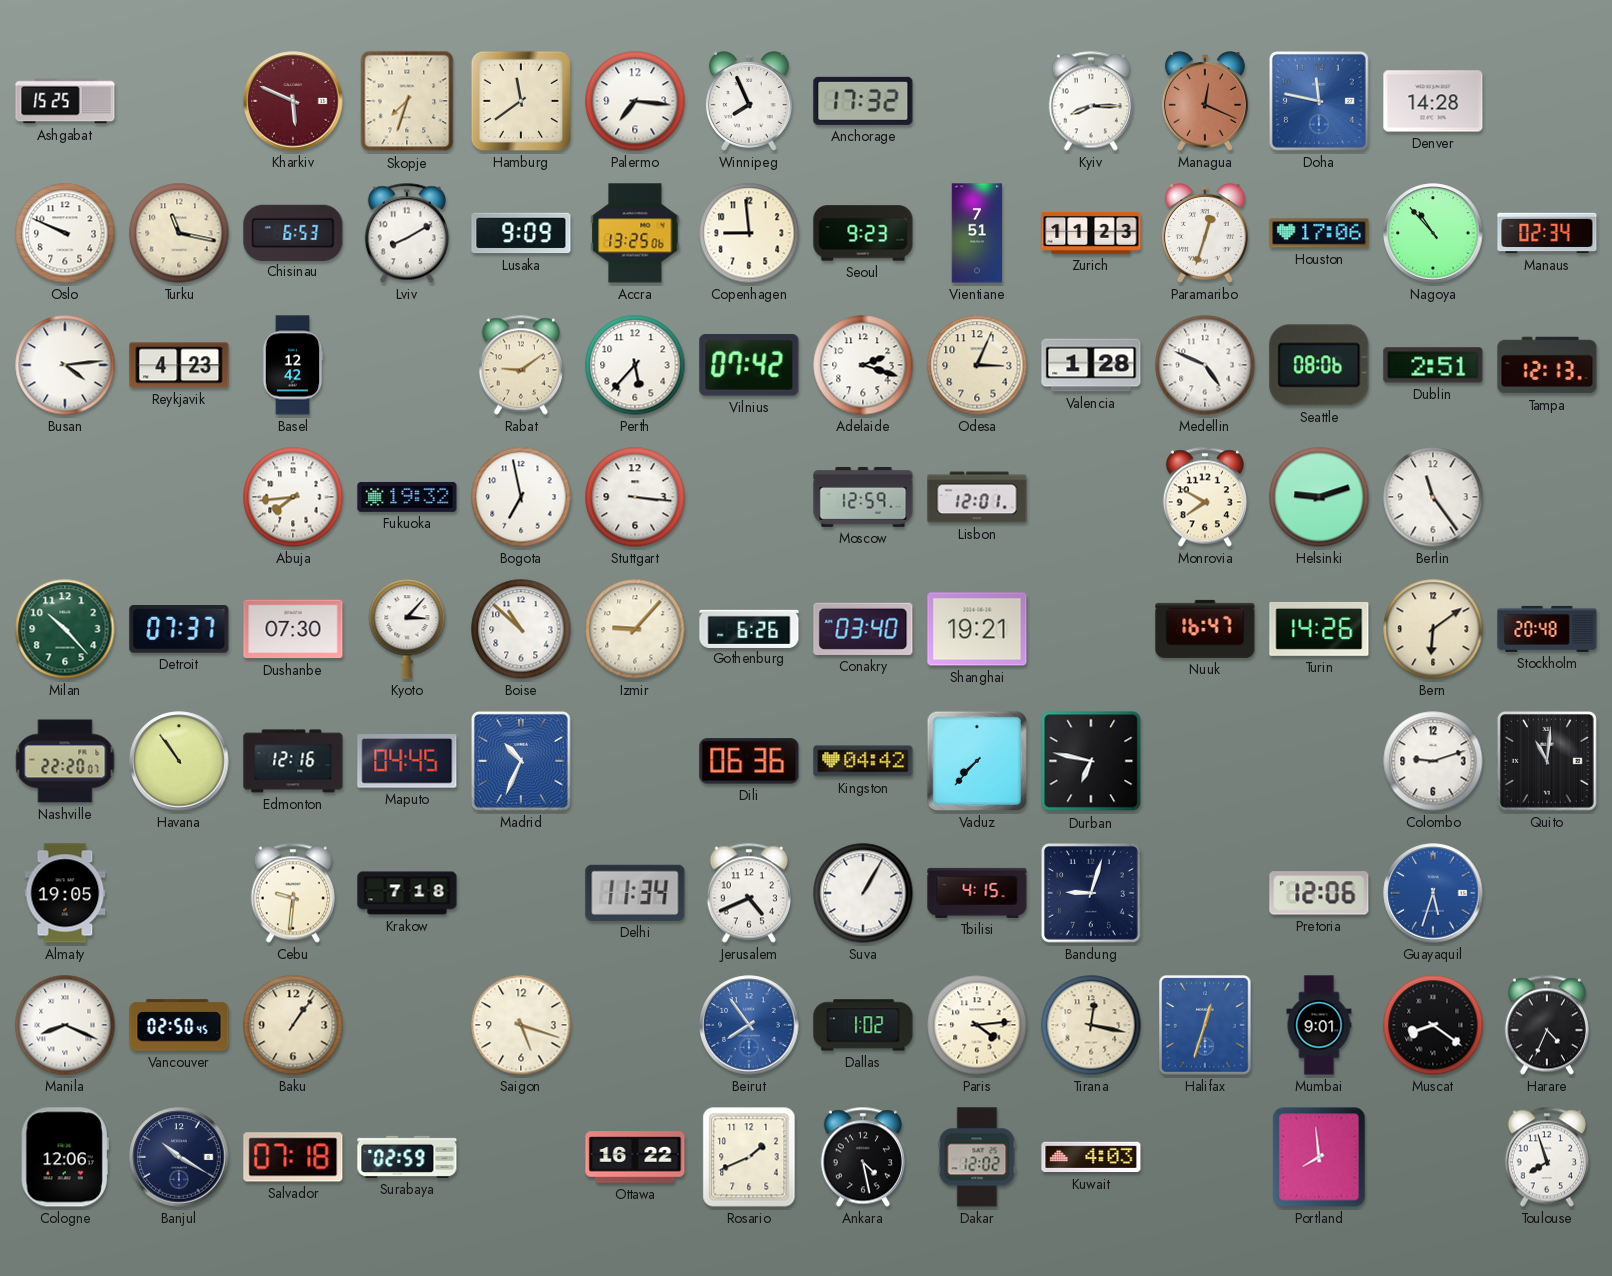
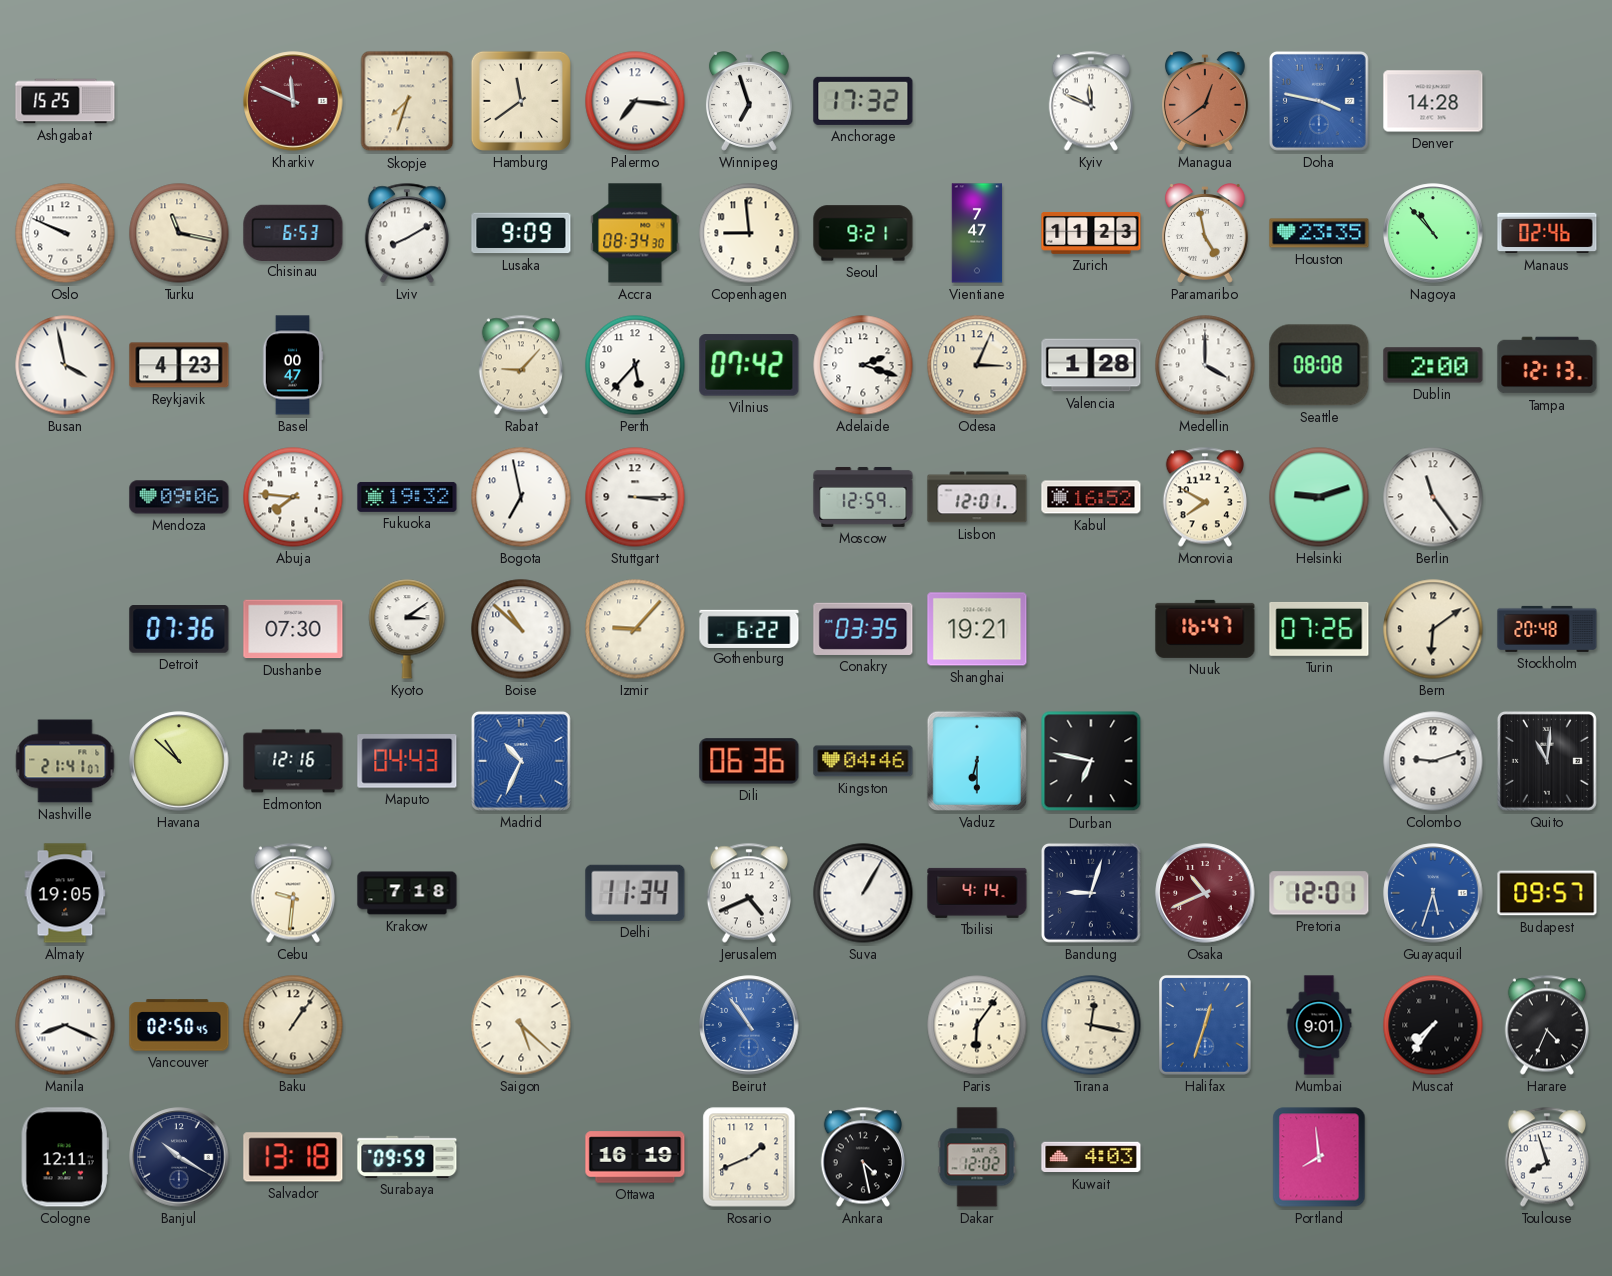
Kharkiv: 5:49 -> 11:49 (293, 101)
Winnipeg: 7:56 -> 6:57 (749, 102)
Kyiv: 8:15 -> 11:49 (1091, 101)
Managua: 12:19 -> 12:39 (1205, 102)
Doha: 11:47 -> 3:47 (1319, 101)
Accra: 13:25 -> 08:34 (635, 233)
Seoul: 9:23 -> 9:21 (863, 233)
Vientiane: 7:51 -> 7:47 (977, 233)
Paramaribo: 12:33 -> 4:58 (1205, 234)
Houston: 17:06 -> 23:35 (1319, 233)
Manaus: 02:34 -> 02:46 (1547, 233)
Busan: 4:14 -> 3:58 (65, 365)
Basel: 12:42 -> 00:47 (293, 365)
Rabat: 9:09 -> 9:07 (521, 365)
Medellin: 4:49 -> 4:00 (1205, 365)
Seattle: 08:06 -> 08:08 (1319, 365)
Dublin: 2:51 -> 2:00 (1433, 365)
Mendoza: none -> 09:06 (179, 497)
Abuja: 7:44 -> 7:46 (293, 497)
Stuttgart: 3:16 -> 3:15 (635, 497)
Kabul: none -> 16:52 (1091, 497)
Milan: 10:23 -> none (65, 629)
Detroit: 07:37 -> 07:36 (179, 630)
Kyoto: 3:07 -> 3:09 (407, 629)
Gothenburg: 6:26 -> 6:22 (749, 628)
Conakry: 03:40 -> 03:35 (863, 629)
Turin: 14:26 -> 07:26 (1319, 629)
Nashville: 22:20 -> 21:41 (65, 761)
Havana: 10:54 -> 10:52 (179, 761)
Maputo: 04:45 -> 04:43 (407, 761)
Kingston: 04:42 -> 04:46 (863, 761)
Vaduz: 7:37 -> 6:30 (977, 761)
Tbilisi: 4:15 -> 4:14 (977, 893)
Osaka: none -> 10:41 (1205, 893)
Pretoria: 12:06 -> 12:01 (1319, 893)
Budapest: none -> 09:57 (1547, 893)
Saigon: 5:18 -> 5:22 (521, 1025)
Beirut: 7:54 -> 10:54 (749, 1025)
Dallas: 1:02 -> none (863, 1025)
Paris: 4:14 -> 6:06 (977, 1025)
Muscat: 8:21 -> 7:36 (1433, 1025)
Cologne: 12:06 -> 12:11 (65, 1157)
Salvador: 07:18 -> 13:18 (293, 1157)
Surabaya: 02:59 -> 09:59 (407, 1157)
Ottawa: 16:22 -> 16:19 (635, 1157)
